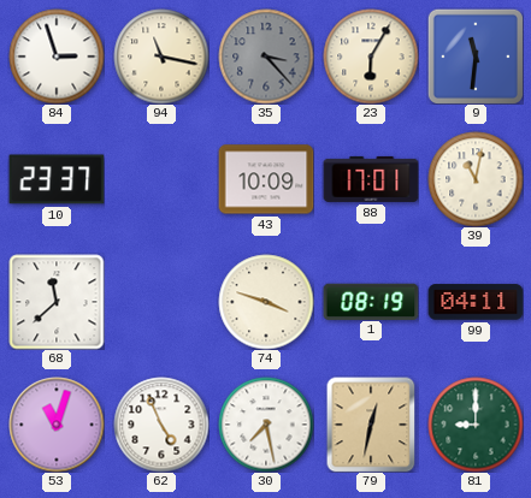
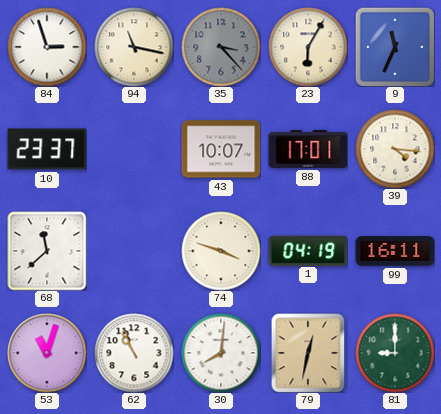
9: 11:31 -> 11:34 (395, 47)
43: 10:09 -> 10:07 (221, 149)
39: 11:02 -> 4:16 (395, 149)
1: 08:19 -> 04:19 (308, 250)
99: 04:11 -> 16:11 (395, 251)
62: 4:56 -> 10:56 (134, 353)
30: 7:28 -> 8:01 (221, 353)
